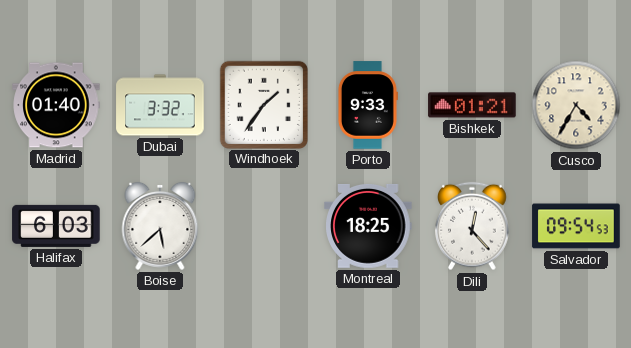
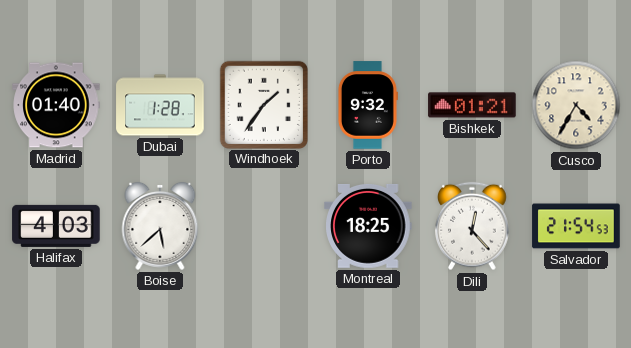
Dubai: 3:32 -> 1:28 (160, 105)
Porto: 9:33 -> 9:32 (367, 105)
Halifax: 6:03 -> 4:03 (56, 226)
Salvador: 09:54 -> 21:54 (576, 226)
